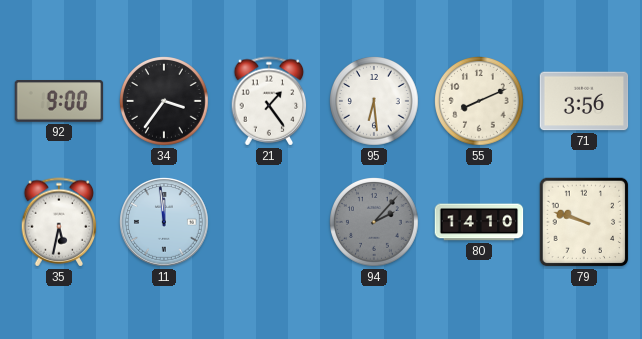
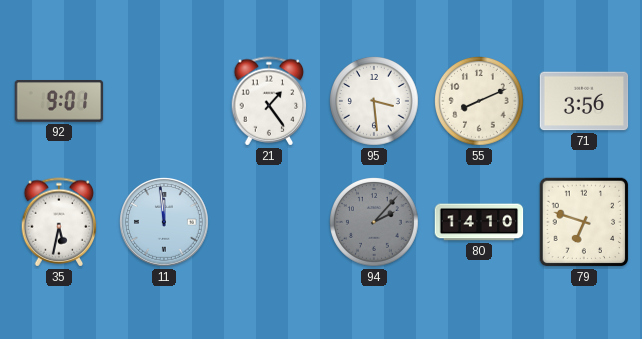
92: 9:00 -> 9:01 (59, 101)
34: 3:36 -> none (165, 102)
95: 6:29 -> 3:29 (375, 102)
79: 9:48 -> 6:48 (584, 222)
